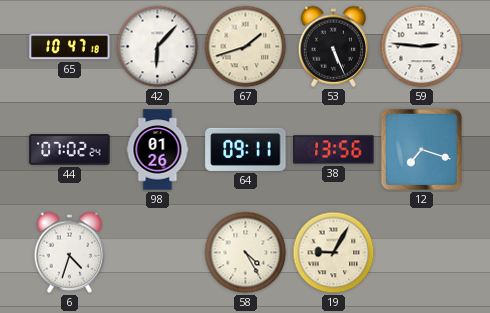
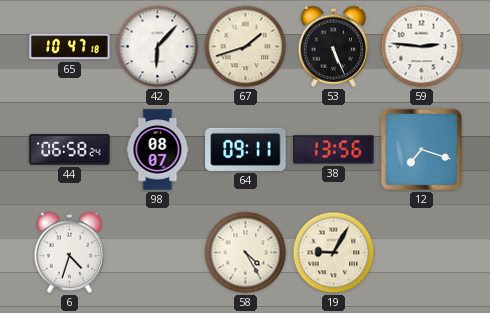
44: 07:02 -> 06:58 (70, 150)
98: 01:26 -> 08:07 (158, 150)
